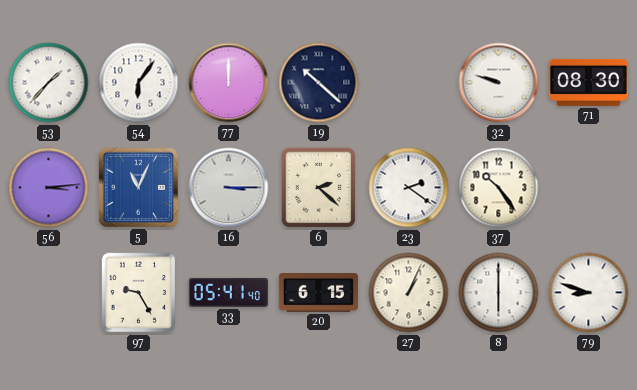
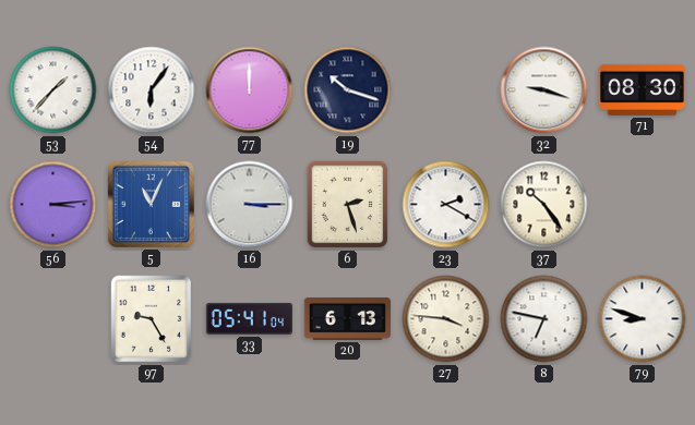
19: 10:22 -> 10:18 (348, 90)
32: 9:48 -> 9:18 (544, 90)
6: 2:22 -> 2:27 (348, 205)
23: 2:21 -> 2:20 (446, 205)
33: 05:41:40 -> 05:41:04 (249, 318)
20: 6:15 -> 6:13 (347, 319)
27: 1:04 -> 3:46 (446, 319)
8: 6:00 -> 6:47 (544, 319)
